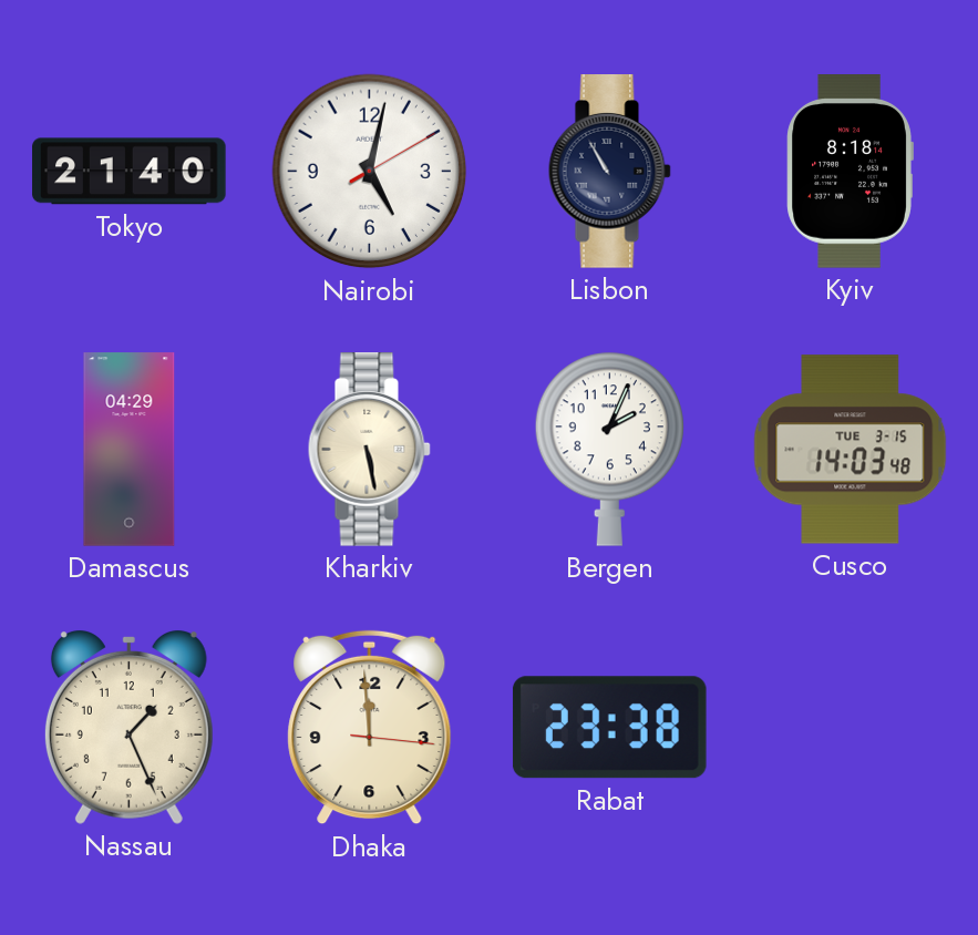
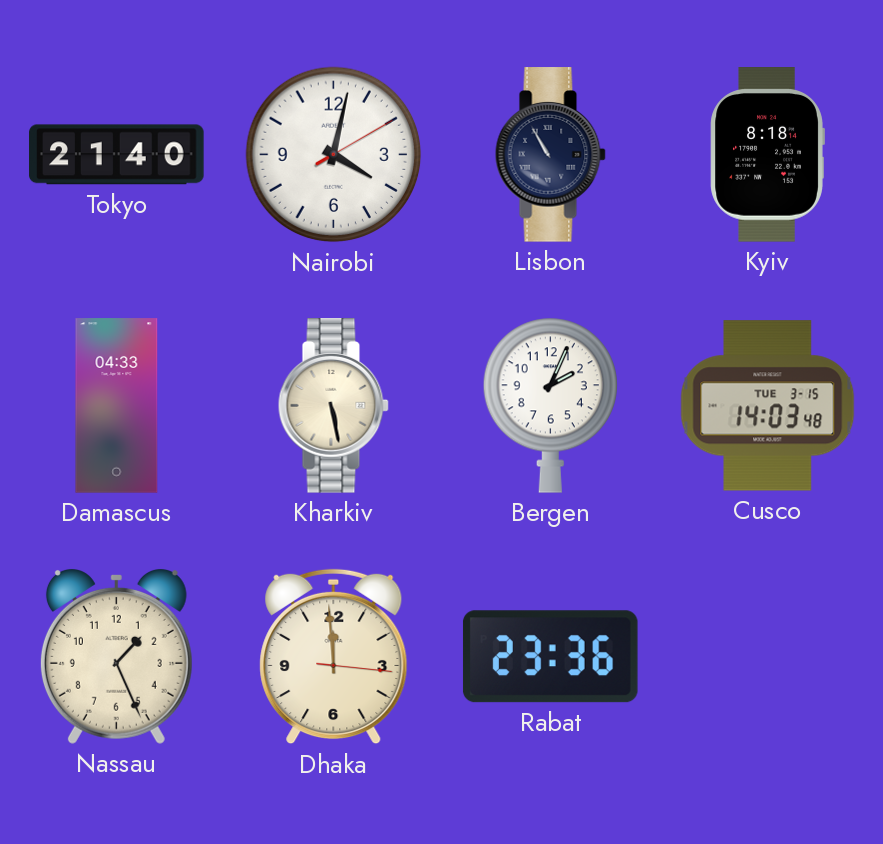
Nairobi: 5:02 -> 4:02 (334, 155)
Damascus: 04:29 -> 04:33 (117, 406)
Rabat: 23:38 -> 23:36 (550, 657)
